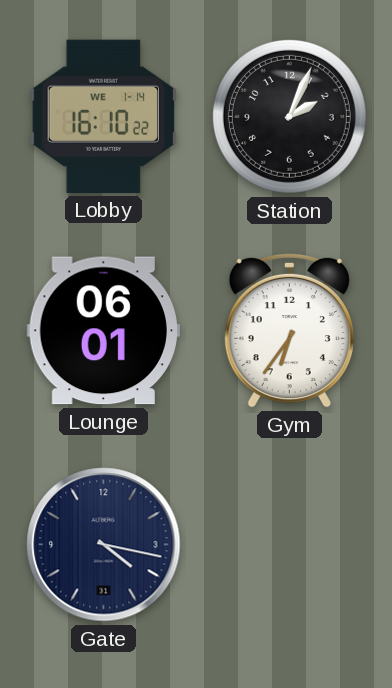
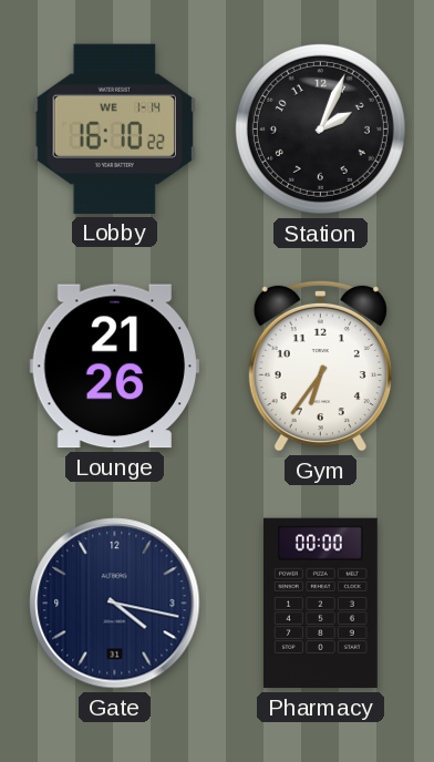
Lounge: 06:01 -> 21:26 (114, 367)
Pharmacy: none -> 00:00 (320, 604)
